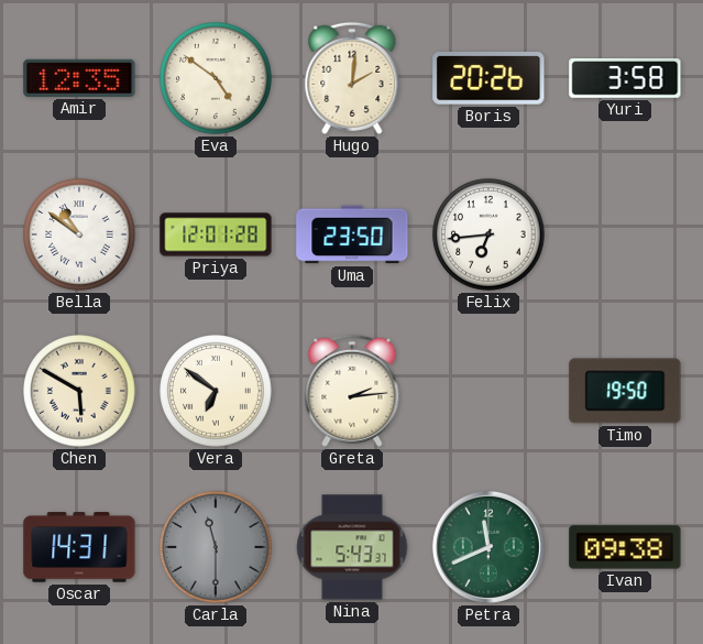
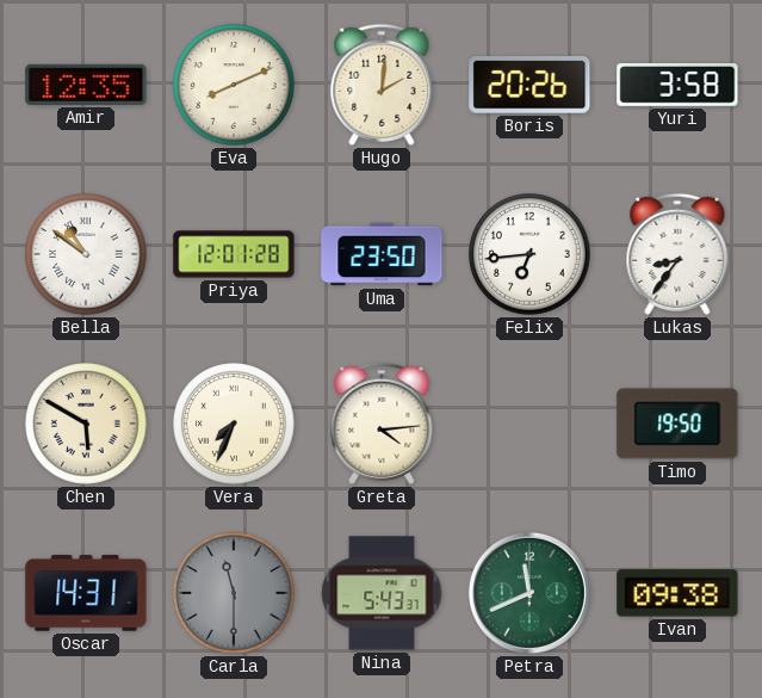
Eva: 4:51 -> 8:11 (234, 85)
Lukas: none -> 8:36 (677, 254)
Vera: 6:51 -> 7:34 (234, 424)
Greta: 2:14 -> 4:14 (382, 424)
